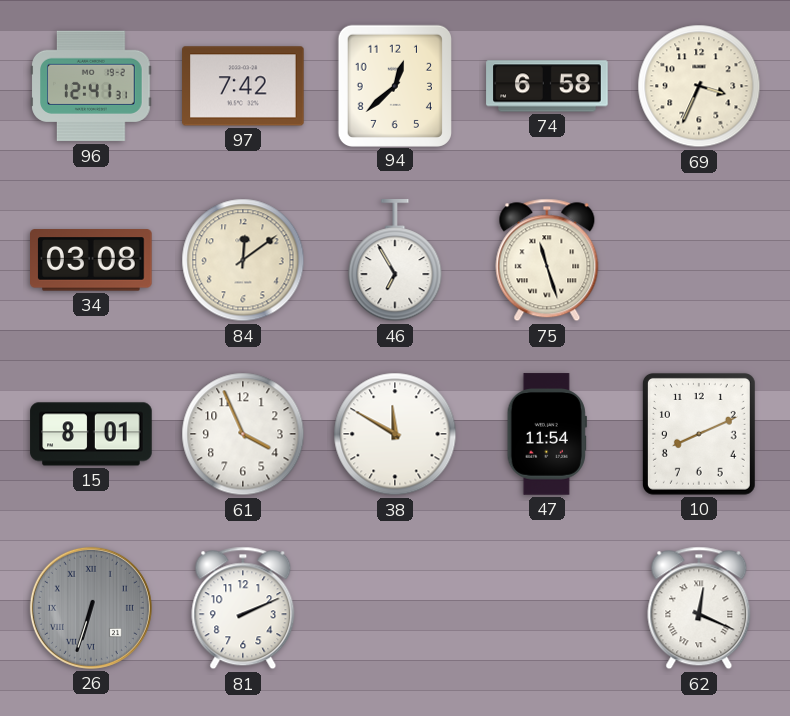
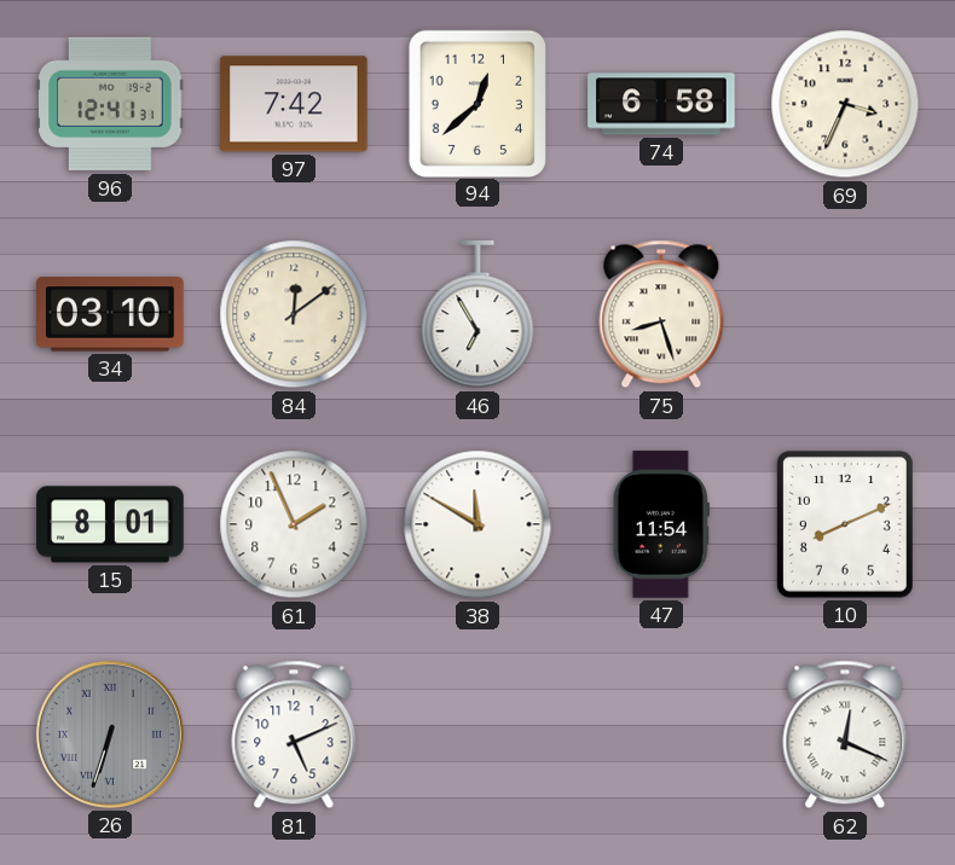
34: 03:08 -> 03:10 (111, 314)
75: 11:27 -> 8:27 (661, 314)
61: 3:56 -> 1:56 (294, 524)
81: 2:11 -> 5:11 (294, 735)
